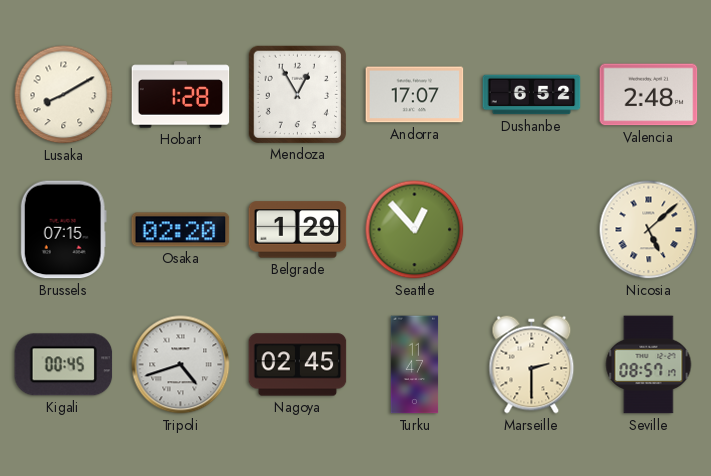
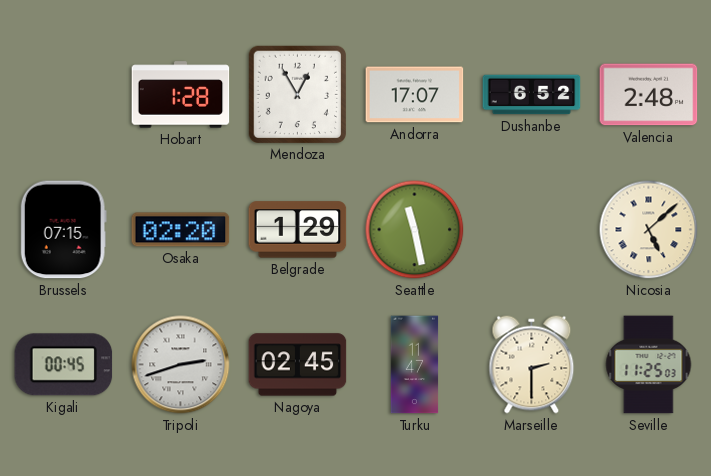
Lusaka: 8:10 -> none (64, 95)
Seattle: 12:53 -> 11:28 (415, 230)
Tripoli: 4:42 -> 2:42 (181, 365)
Seville: 08:57 -> 11:25 (649, 365)
